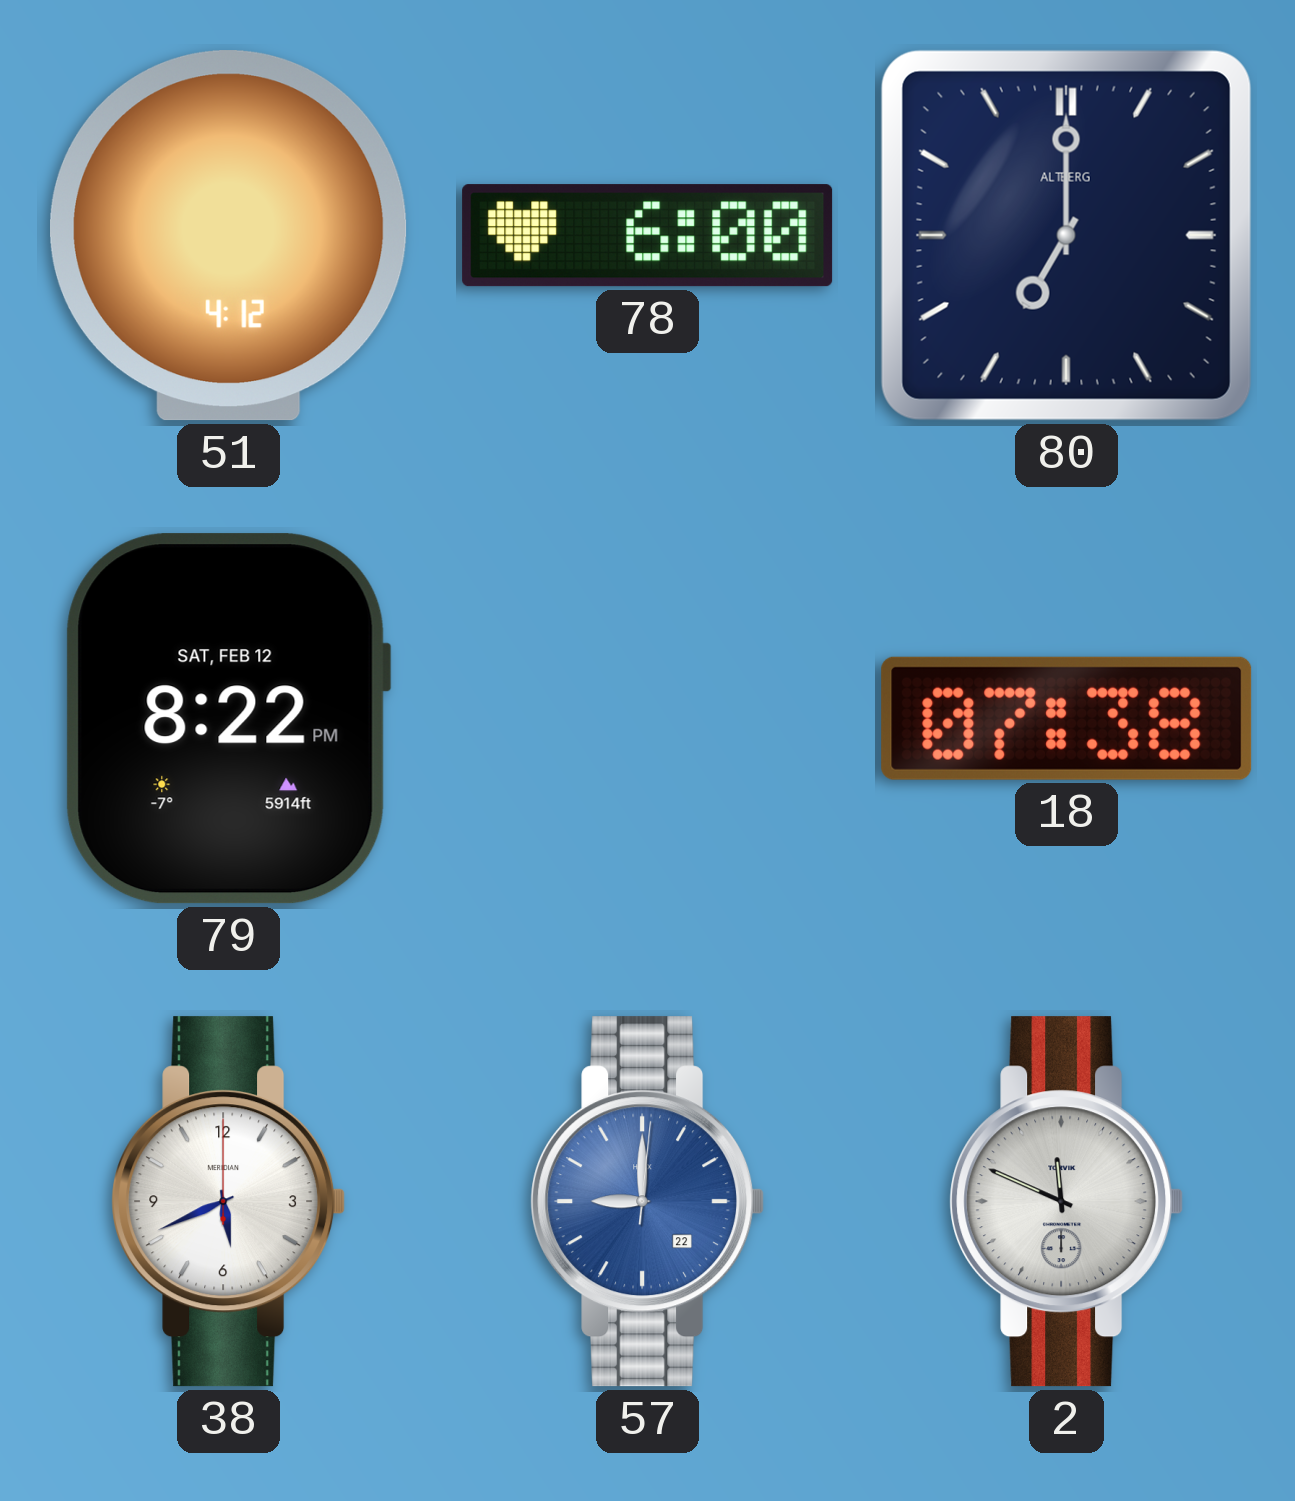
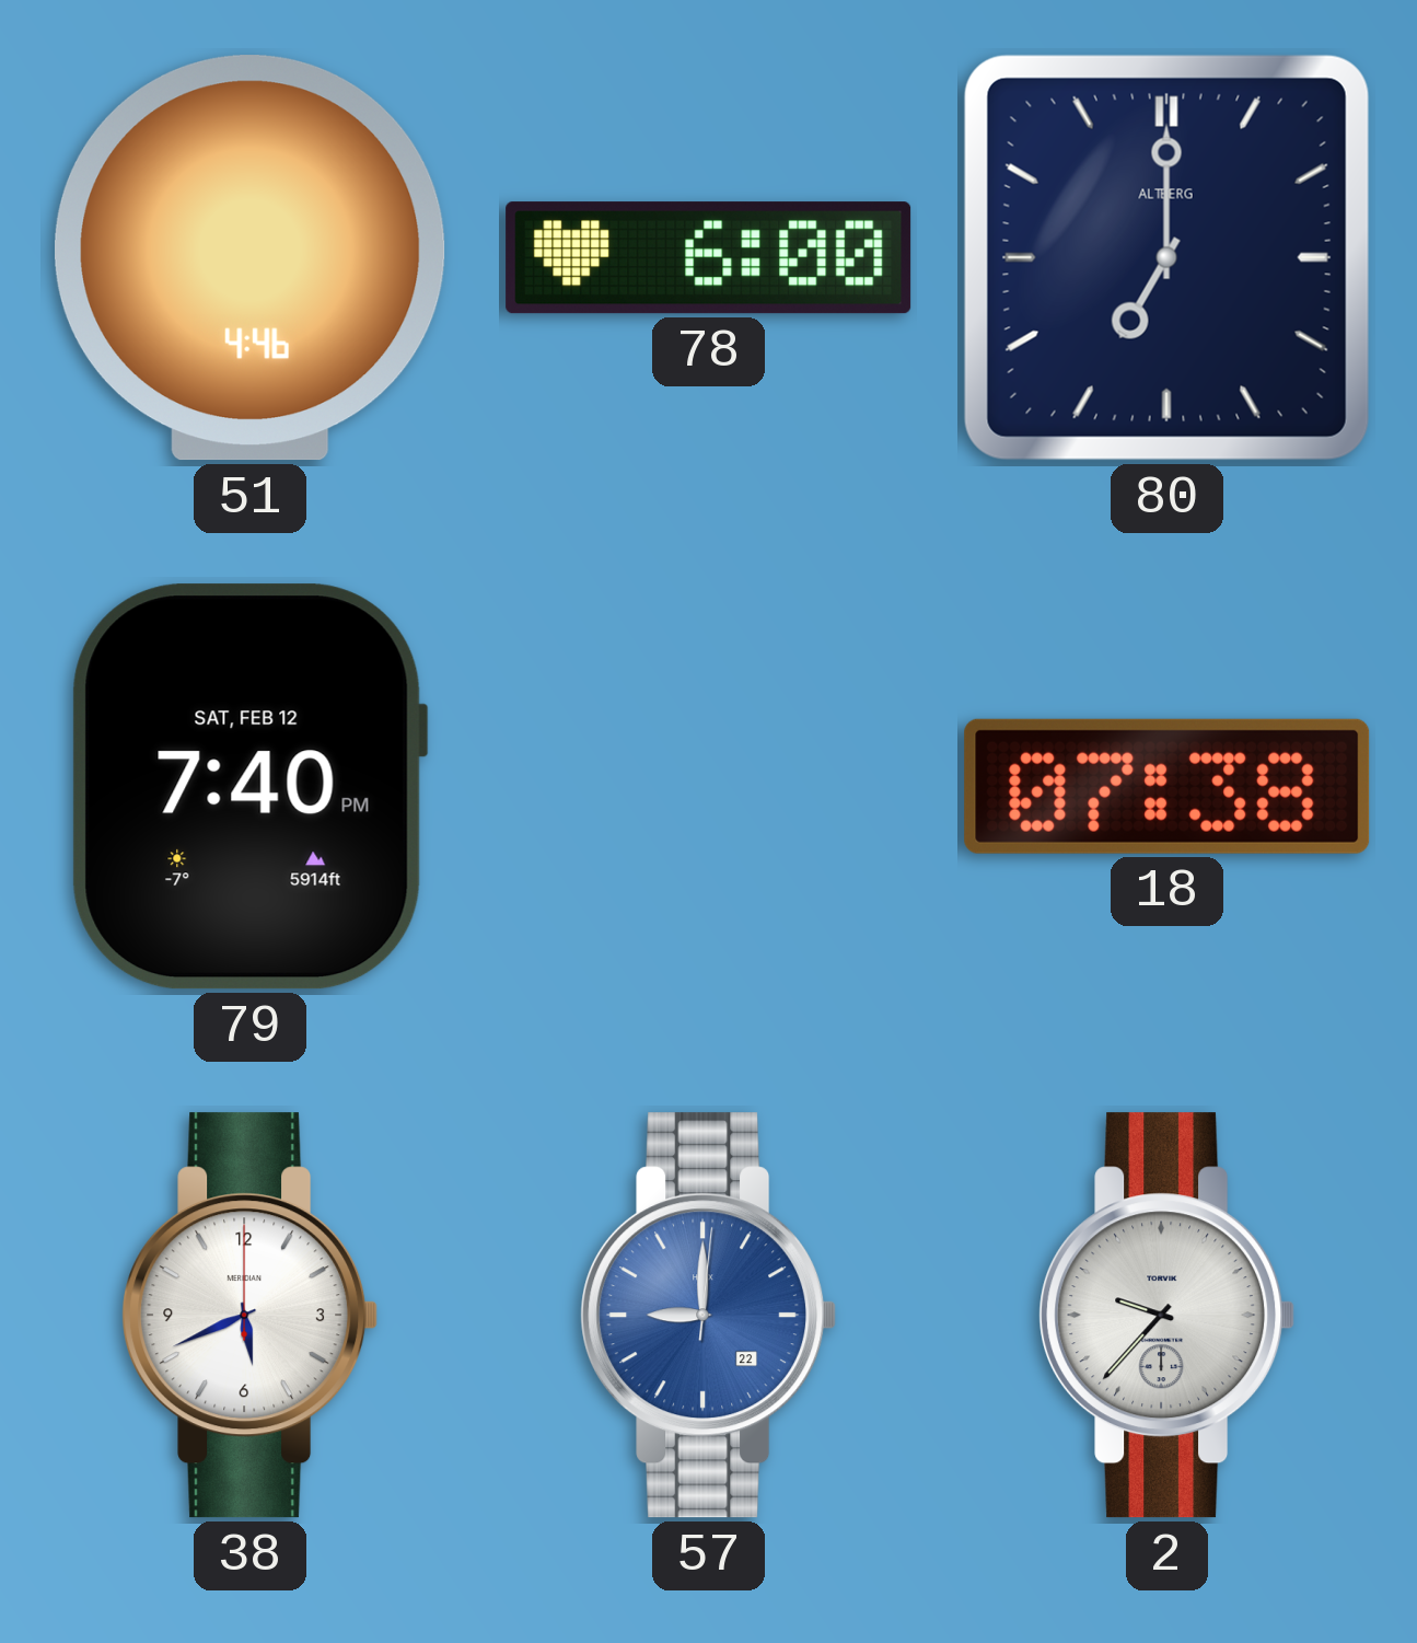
51: 4:12 -> 4:46 (251, 258)
79: 8:22 -> 7:40 (249, 787)
2: 11:49 -> 9:37 (1168, 1316)
